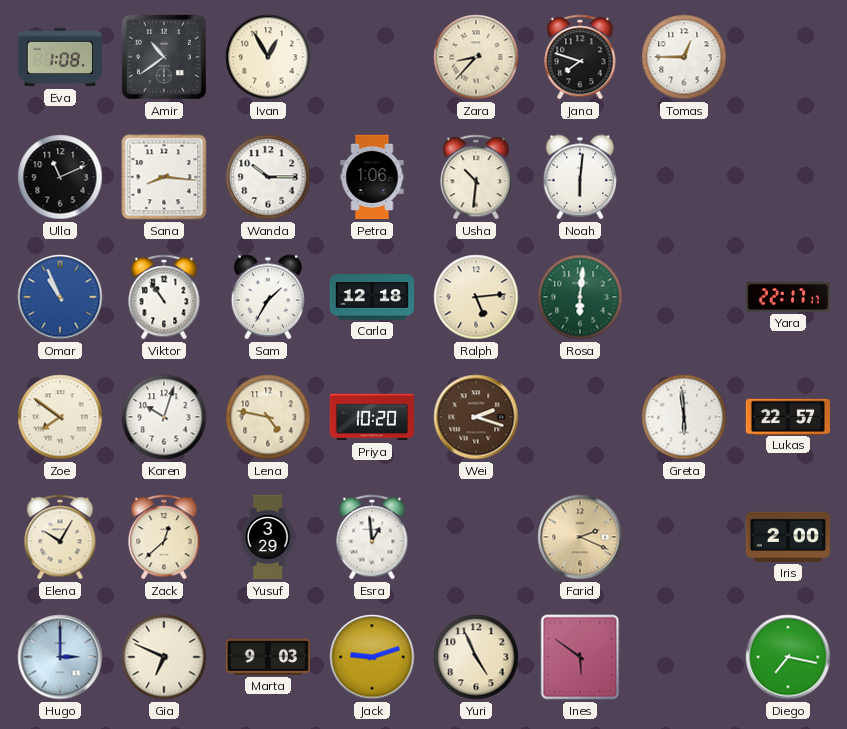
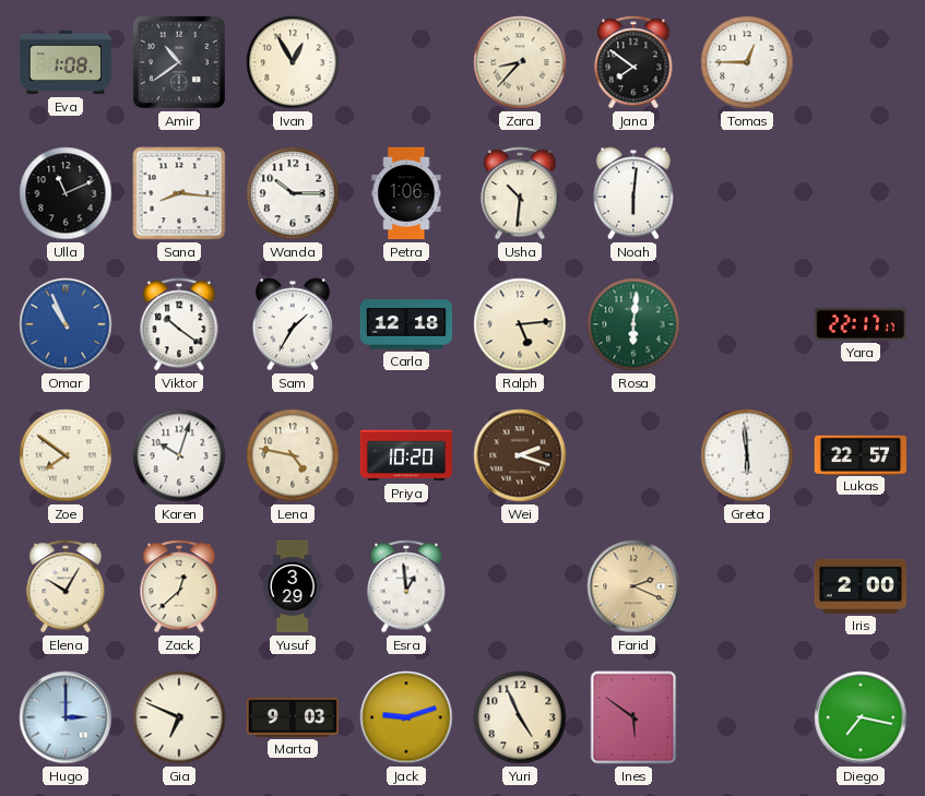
Jana: 7:48 -> 7:51 (633, 62)
Viktor: 10:54 -> 10:21 (179, 324)
